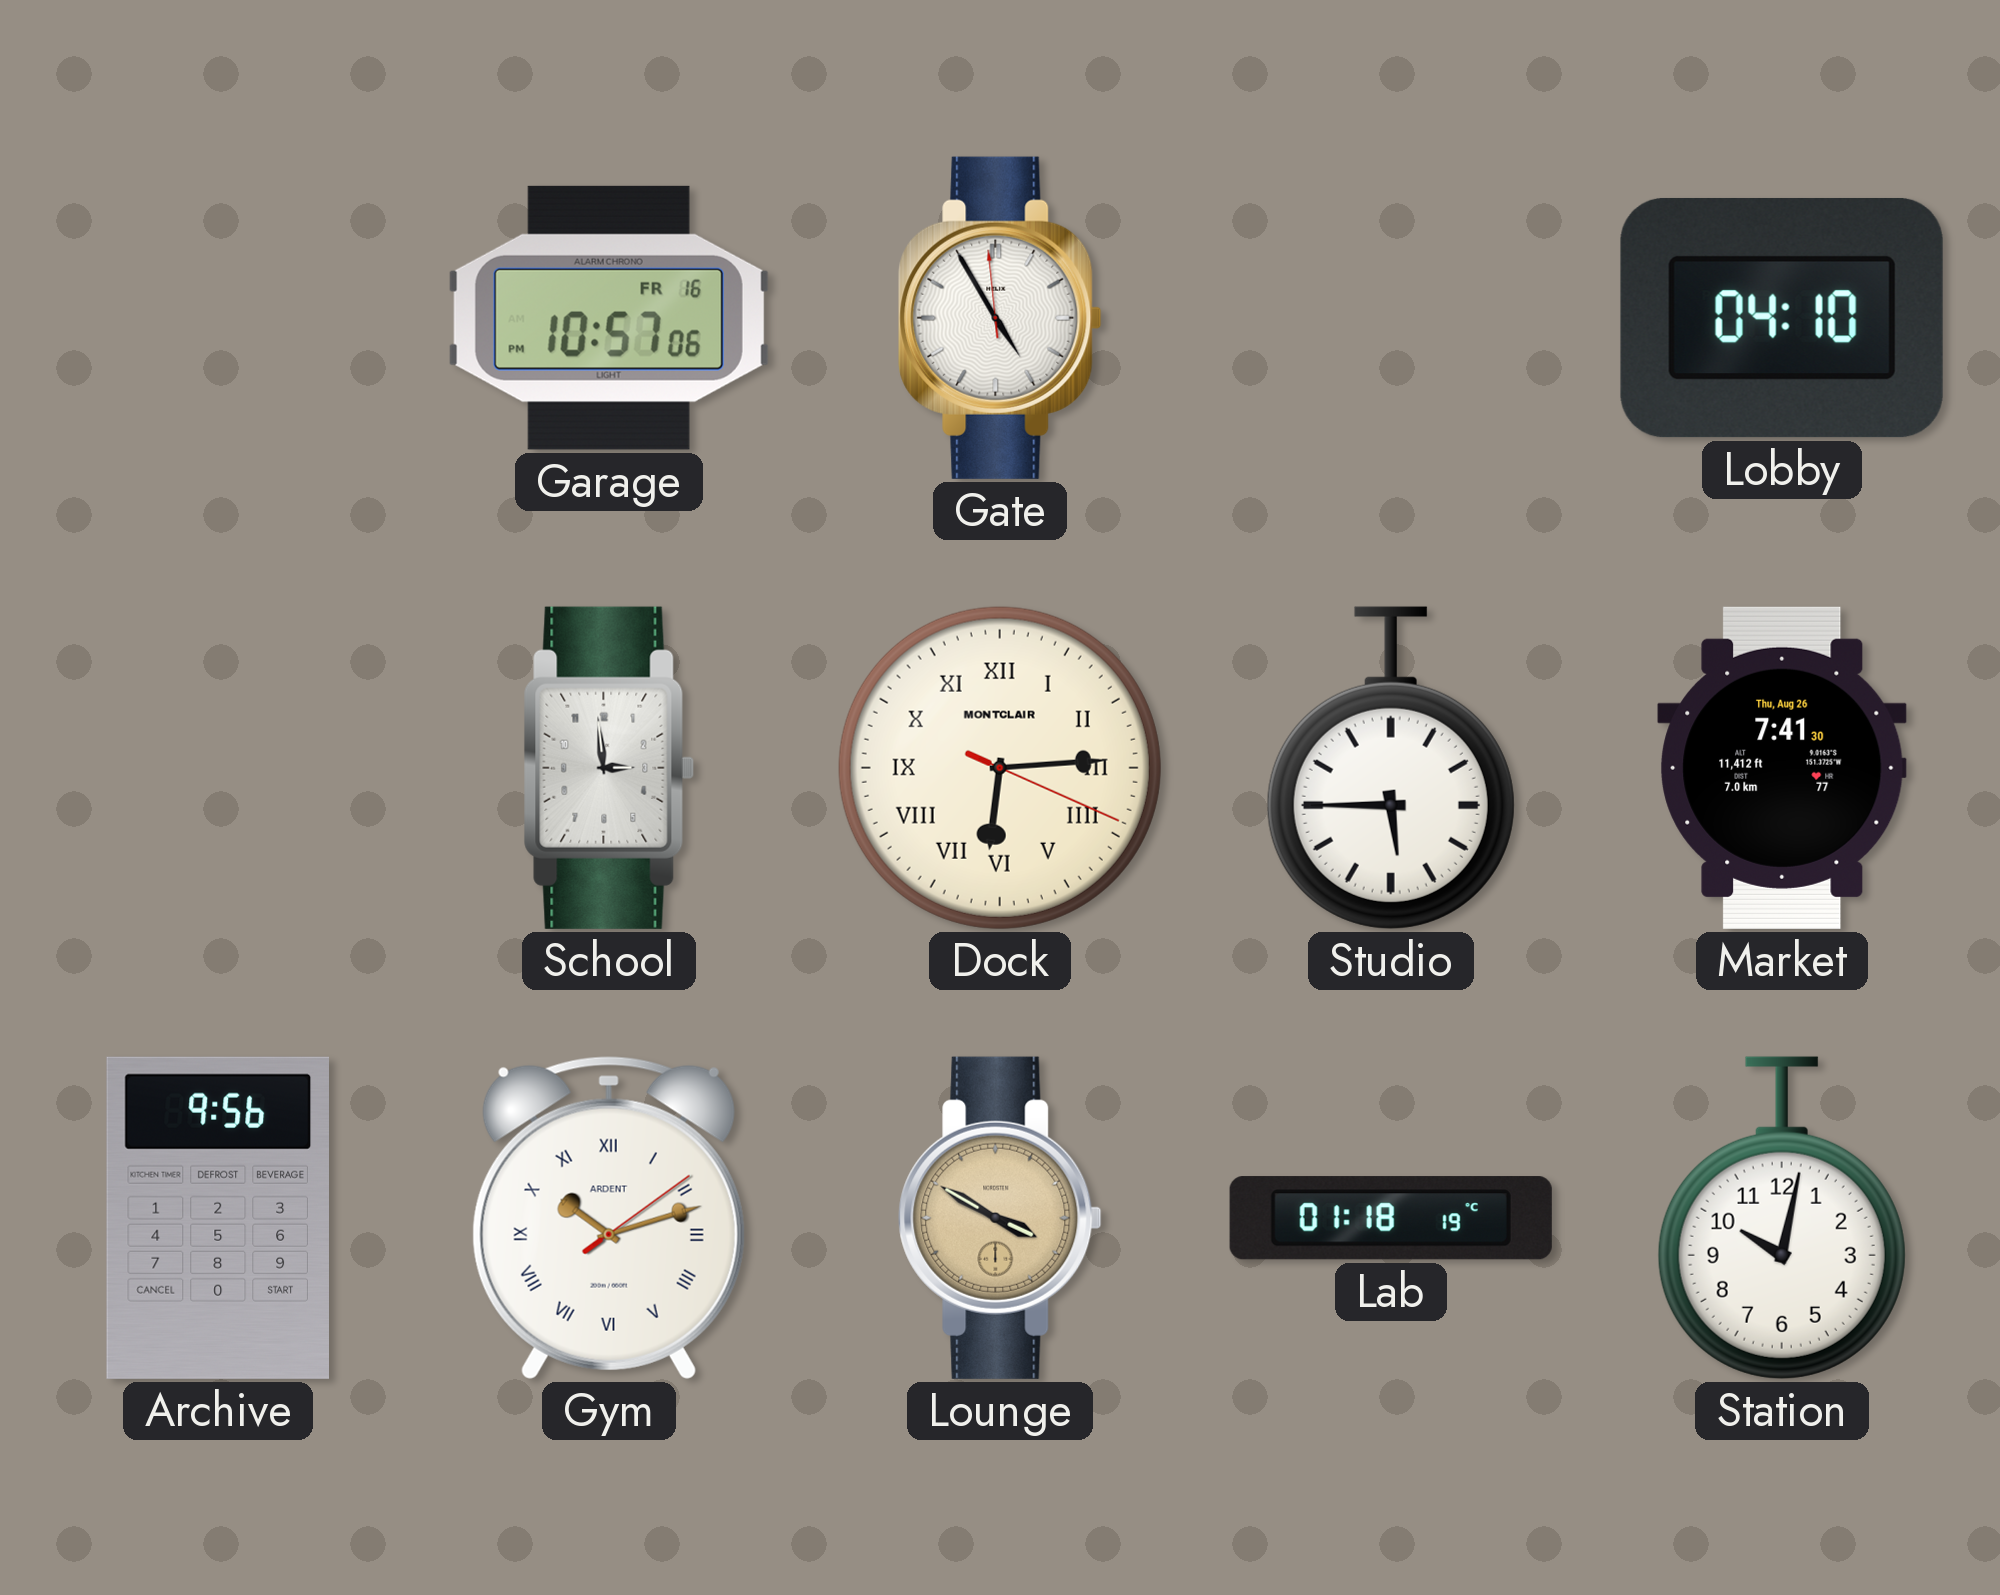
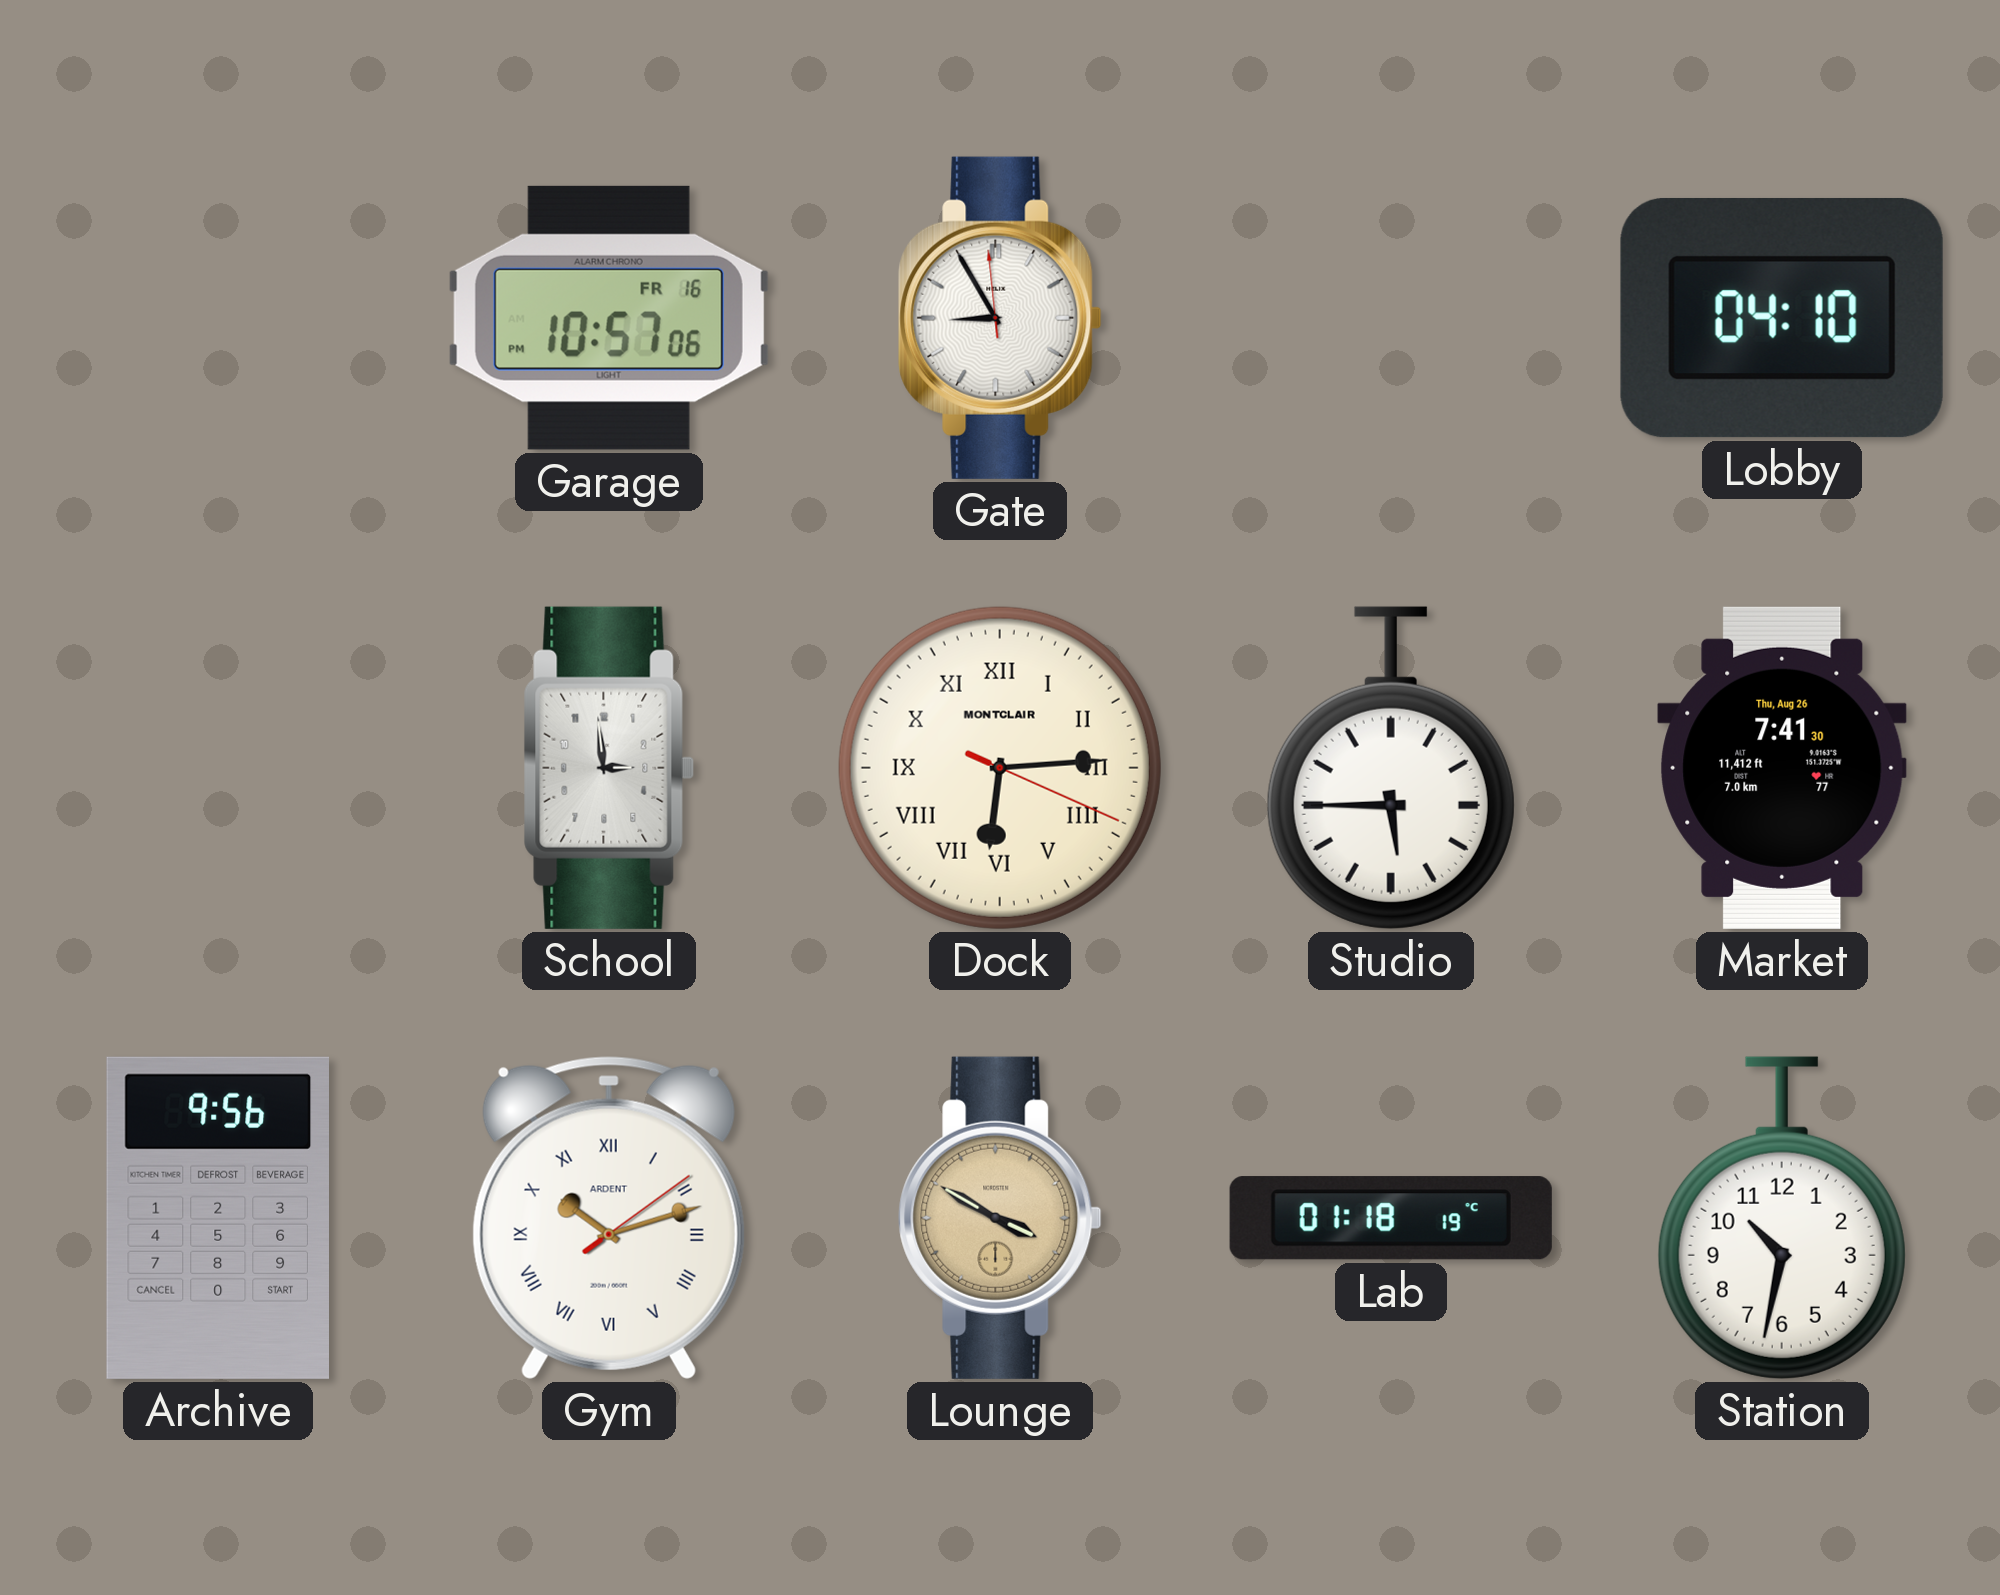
Gate: 4:54 -> 8:54 (1000, 318)
Station: 10:02 -> 10:32 (1782, 1218)
